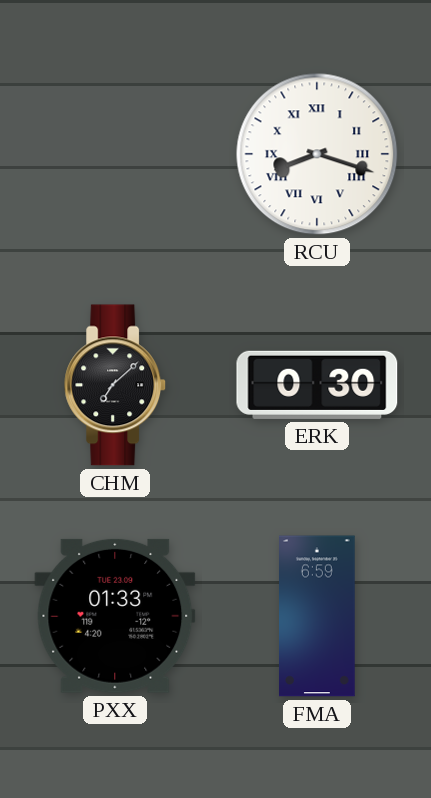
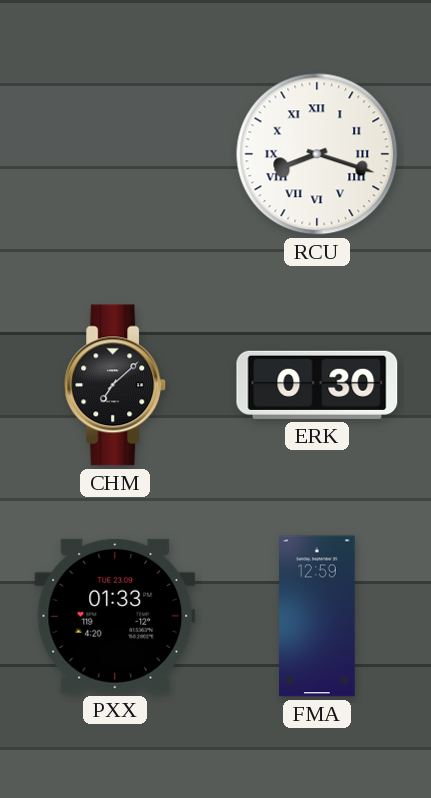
FMA: 6:59 -> 12:59 (317, 616)
